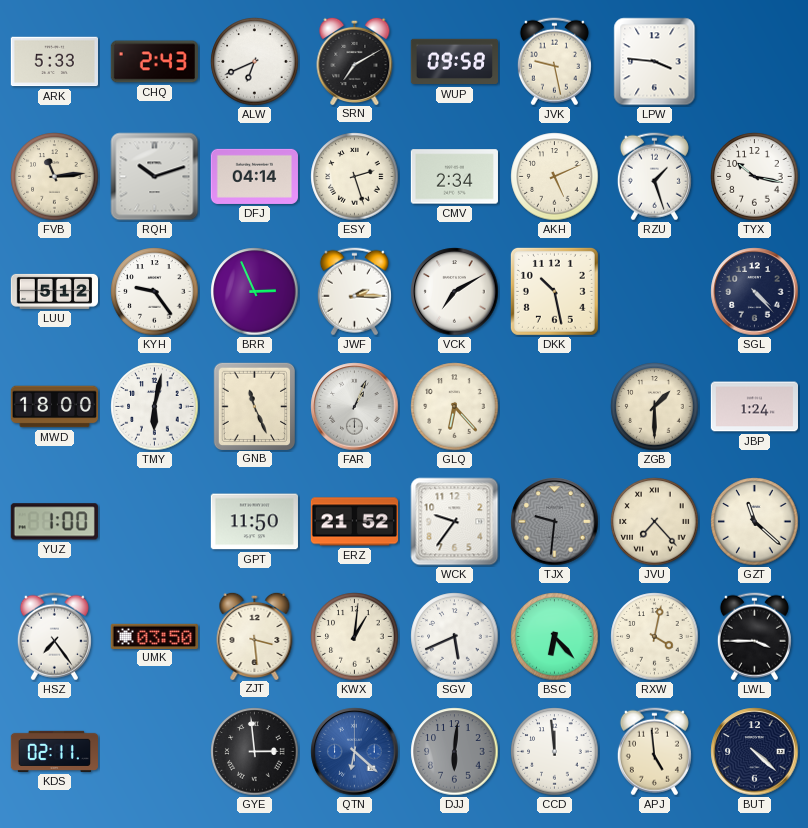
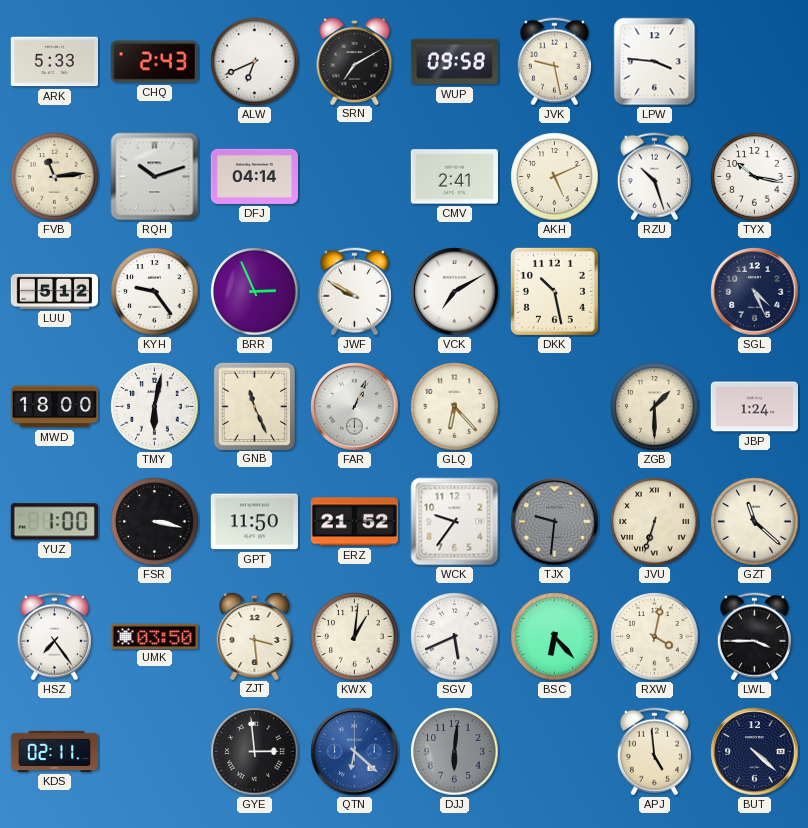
ESY: 2:27 -> none (355, 177)
CMV: 2:34 -> 2:41 (454, 177)
RZU: 1:27 -> 10:27 (654, 177)
JWF: 2:15 -> 9:50 (354, 292)
SGL: 4:23 -> 4:26 (755, 292)
FSR: none -> 3:17 (155, 522)
JVU: 7:23 -> 6:33 (655, 522)
CCD: 11:59 -> none (555, 752)
